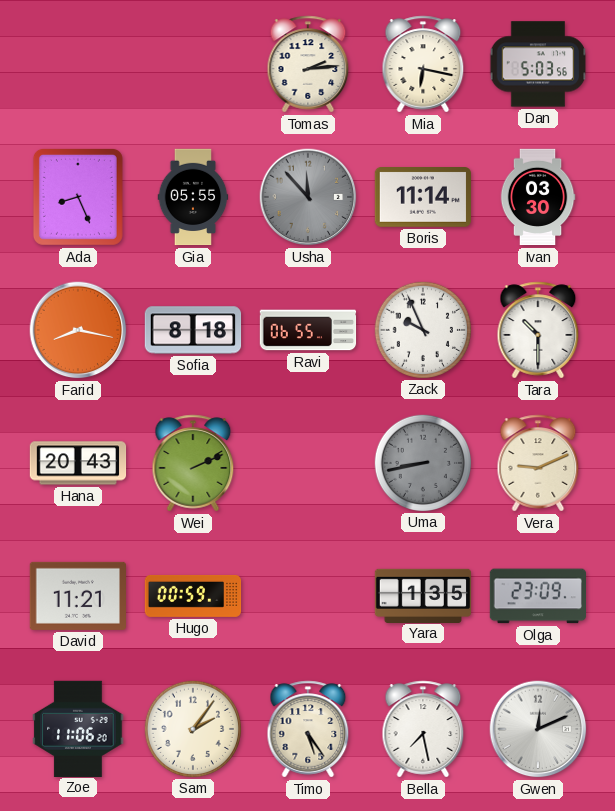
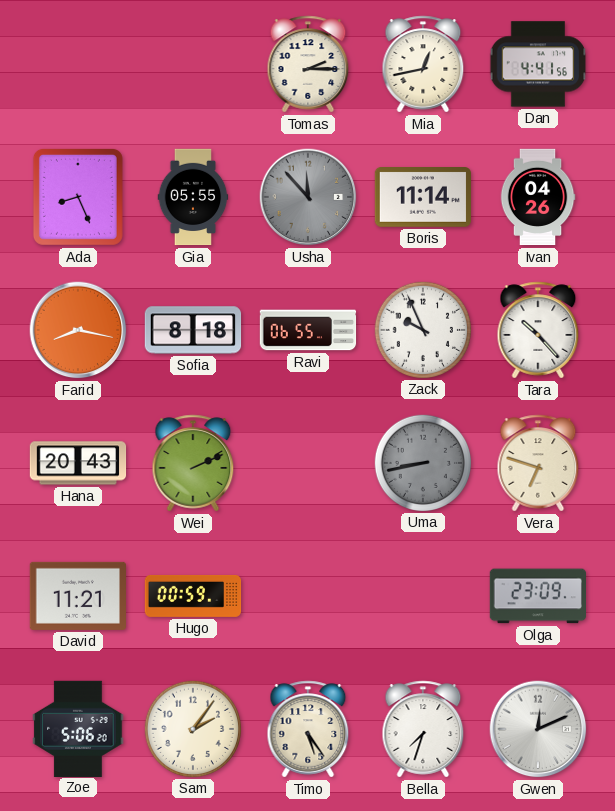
Tomas: 2:14 -> 2:15 (308, 64)
Mia: 6:17 -> 12:43 (423, 64)
Dan: 5:03 -> 4:41 (538, 64)
Ivan: 03:30 -> 04:26 (538, 197)
Tara: 10:30 -> 10:23 (538, 330)
Vera: 9:11 -> 6:48 (538, 463)
Yara: 1:35 -> none (423, 595)
Zoe: 11:06 -> 5:06 (78, 728)
Bella: 7:28 -> 7:33 (423, 729)
